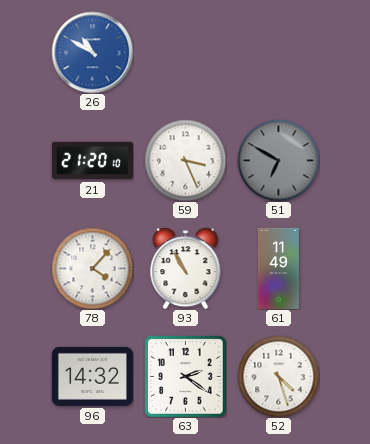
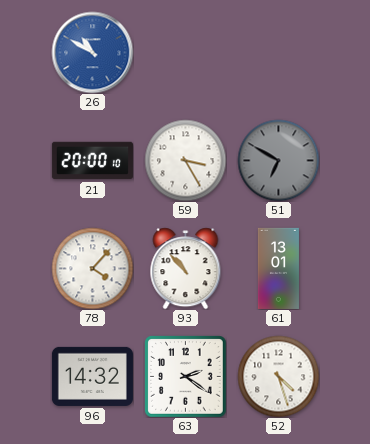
21: 21:20 -> 20:00 (92, 161)
59: 3:26 -> 3:25 (185, 160)
93: 10:55 -> 10:53 (186, 268)
61: 11:49 -> 13:01 (278, 268)
